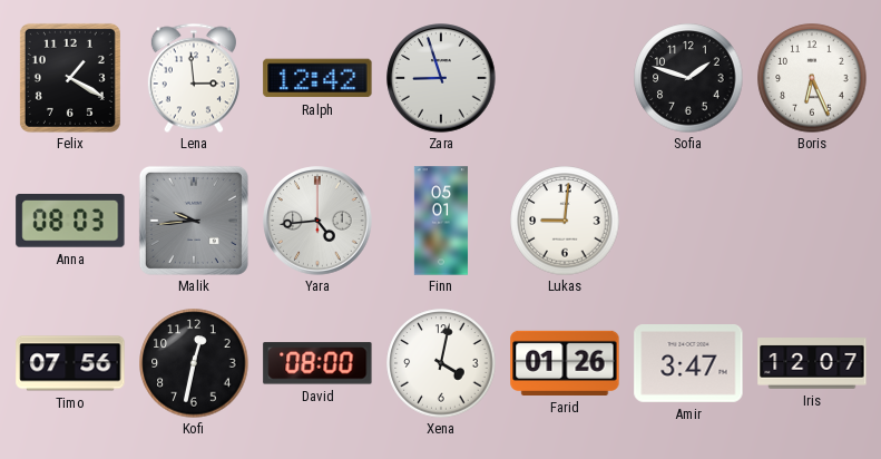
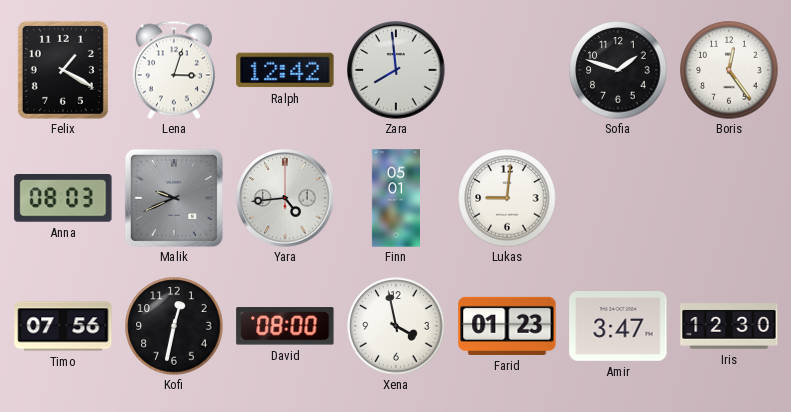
Lena: 2:59 -> 3:03 (174, 70)
Zara: 8:57 -> 7:59 (396, 70)
Boris: 6:26 -> 12:24 (729, 70)
Malik: 9:44 -> 9:41 (174, 198)
Xena: 4:02 -> 3:58 (396, 326)
Farid: 01:26 -> 01:23 (507, 326)
Iris: 12:07 -> 12:30 (729, 326)
